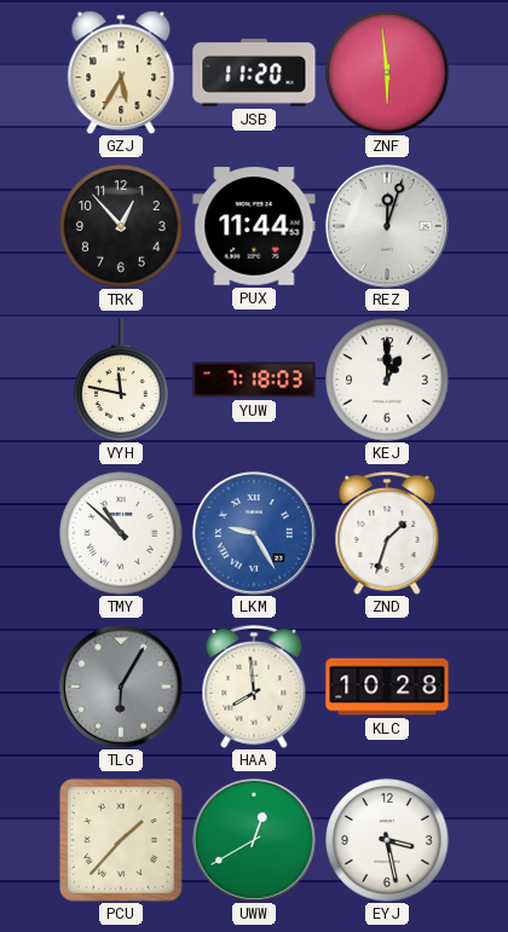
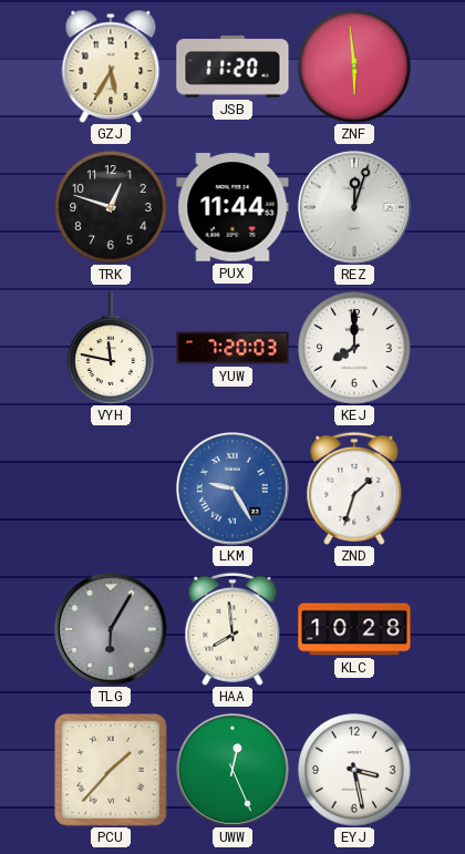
TRK: 12:53 -> 12:48 (111, 207)
YUW: 7:18 -> 7:20 (232, 348)
KEJ: 1:00 -> 8:00 (354, 348)
TMY: 10:52 -> none (121, 533)
UWW: 12:40 -> 12:26 (232, 770)
